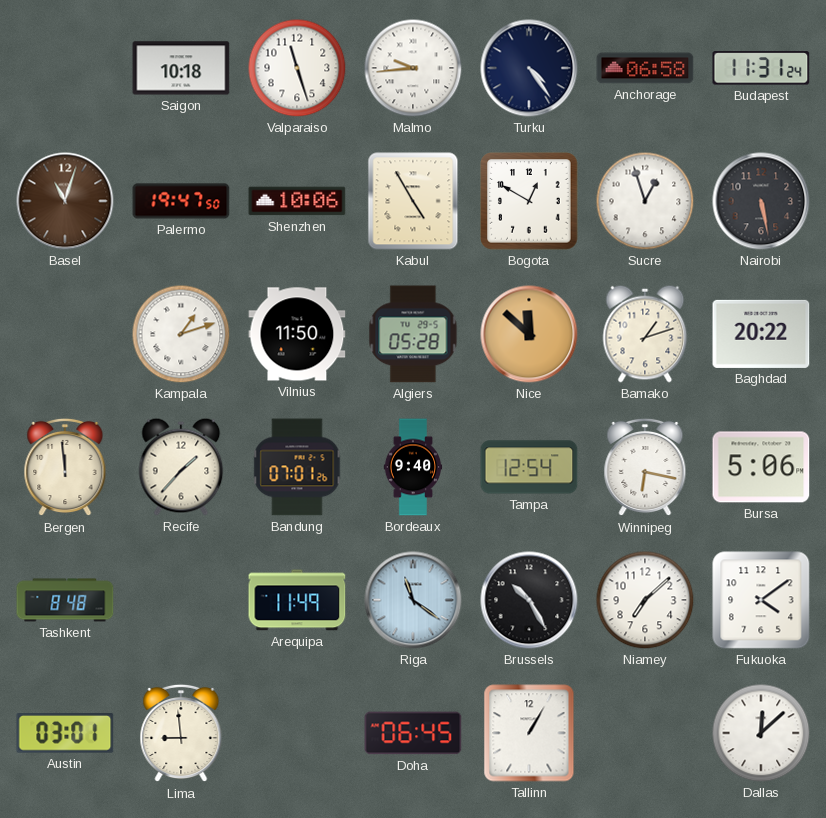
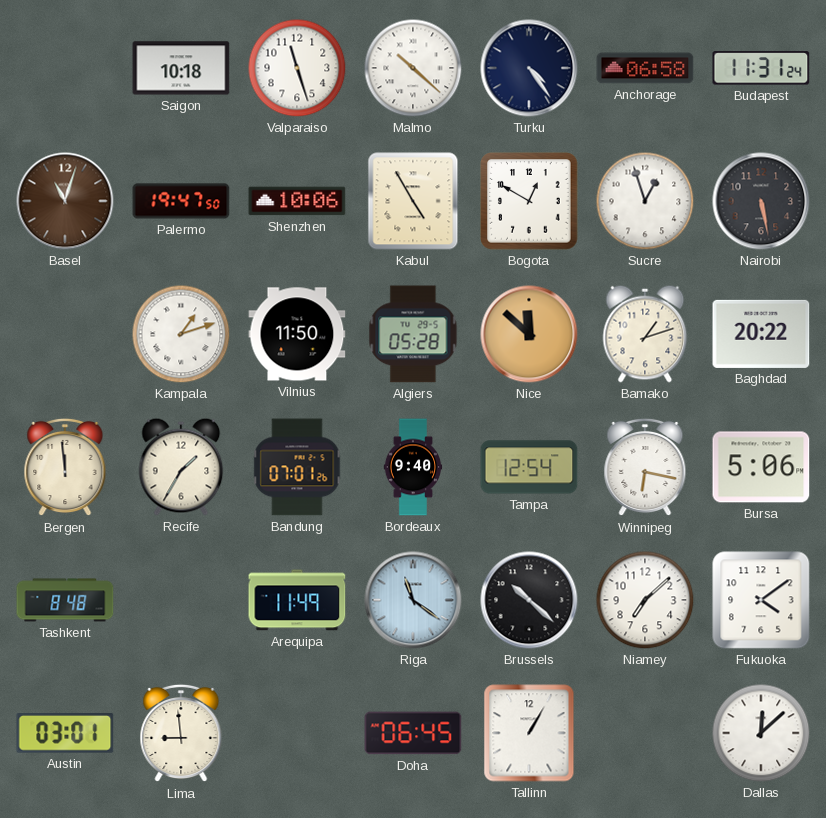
Malmo: 9:44 -> 10:22 (413, 68)
Recife: 1:37 -> 1:35 (181, 467)
Brussels: 10:25 -> 10:22 (529, 600)
